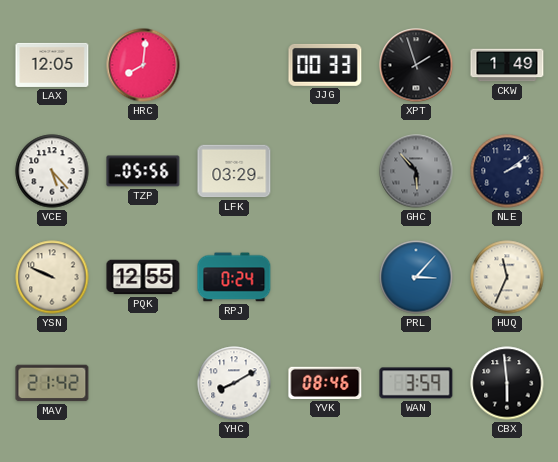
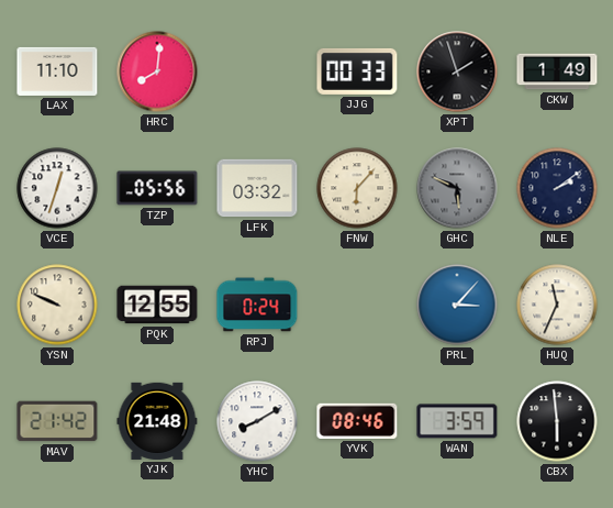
LAX: 12:05 -> 11:10 (57, 71)
VCE: 5:23 -> 12:33 (57, 188)
LFK: 03:29 -> 03:32 (257, 188)
FNW: none -> 6:07 (357, 188)
GHC: 5:53 -> 5:49 (457, 188)
YJK: none -> 21:48 (157, 421)
